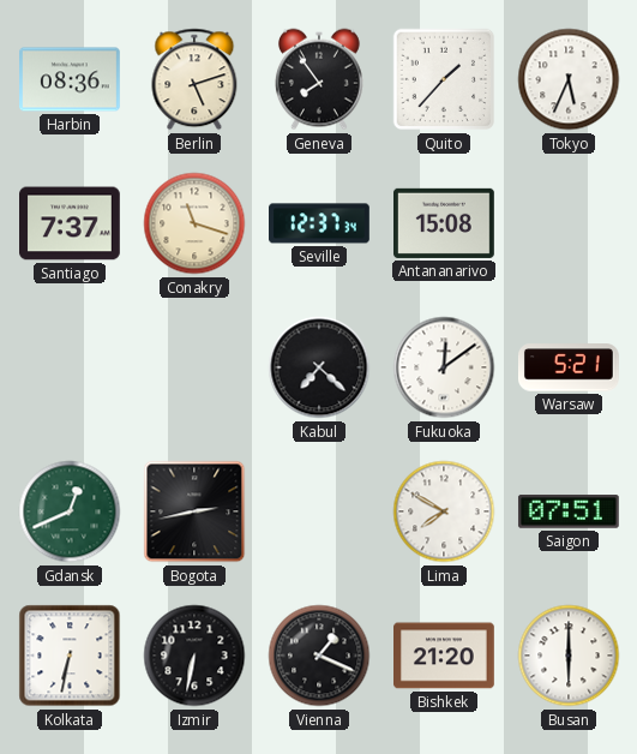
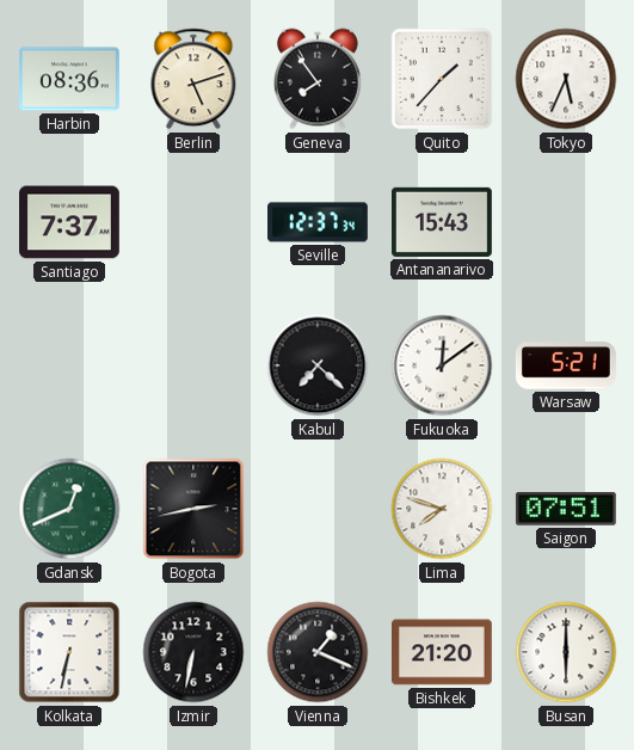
Conakry: 11:18 -> none (194, 223)
Antananarivo: 15:08 -> 15:43 (443, 222)
Lima: 7:50 -> 7:48 (442, 509)
